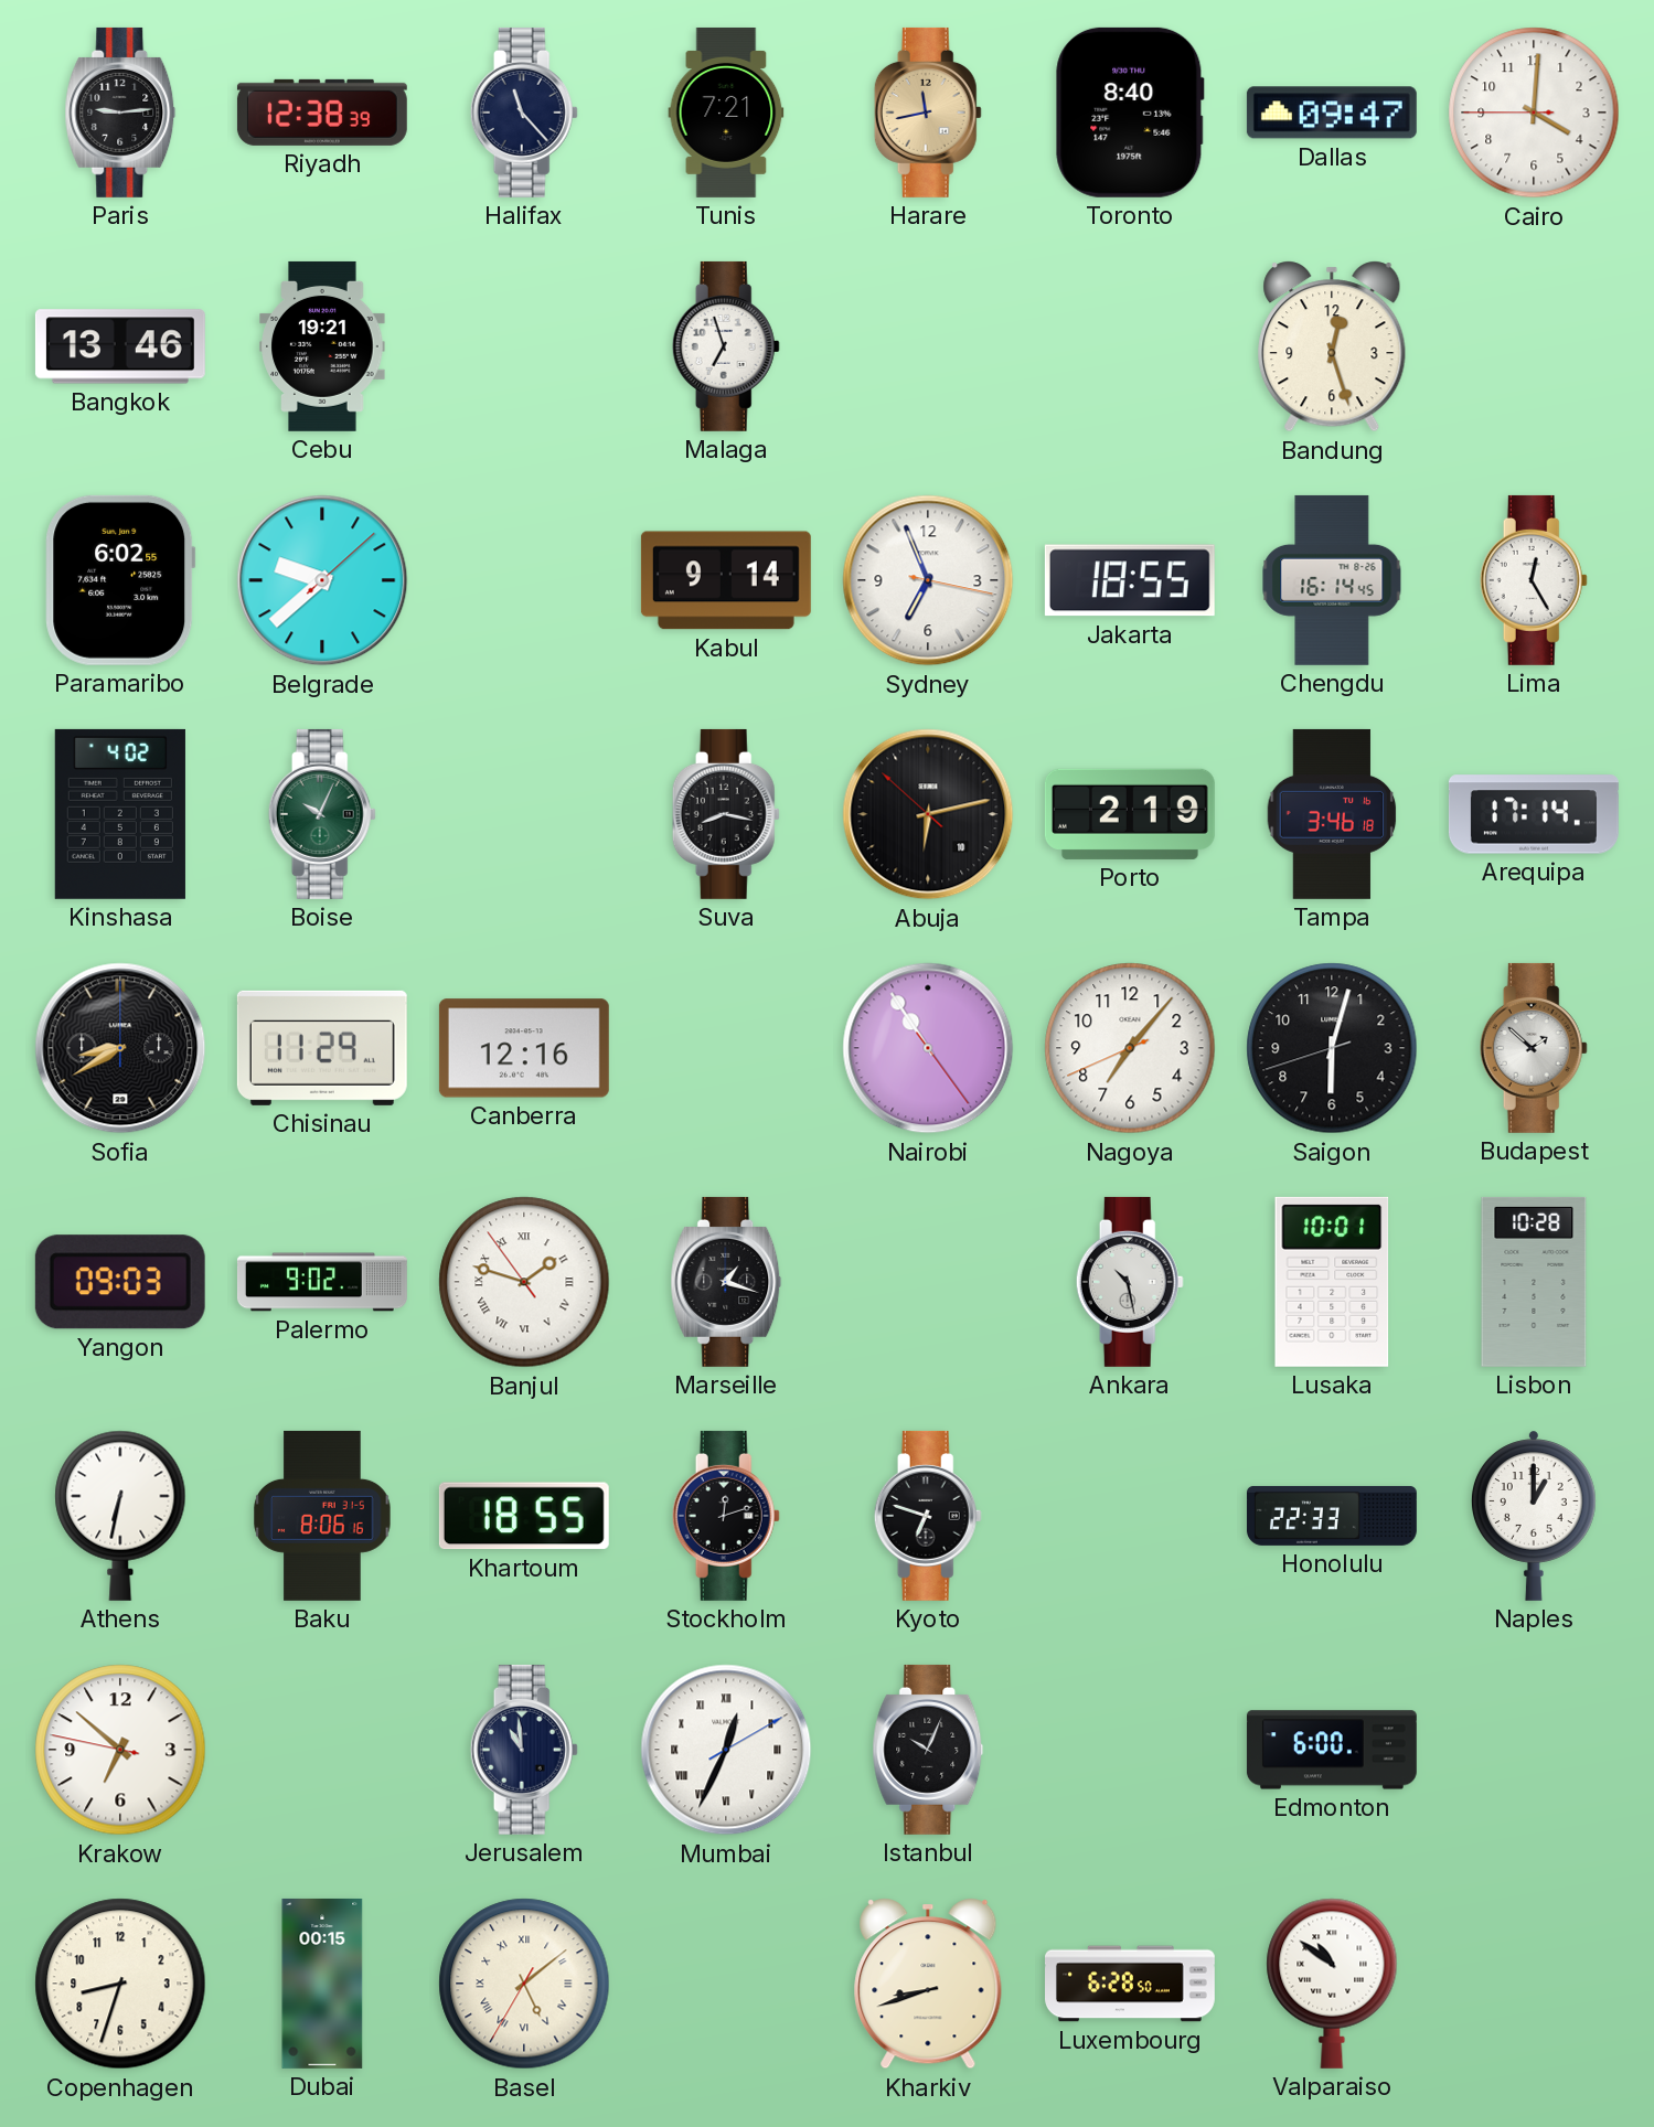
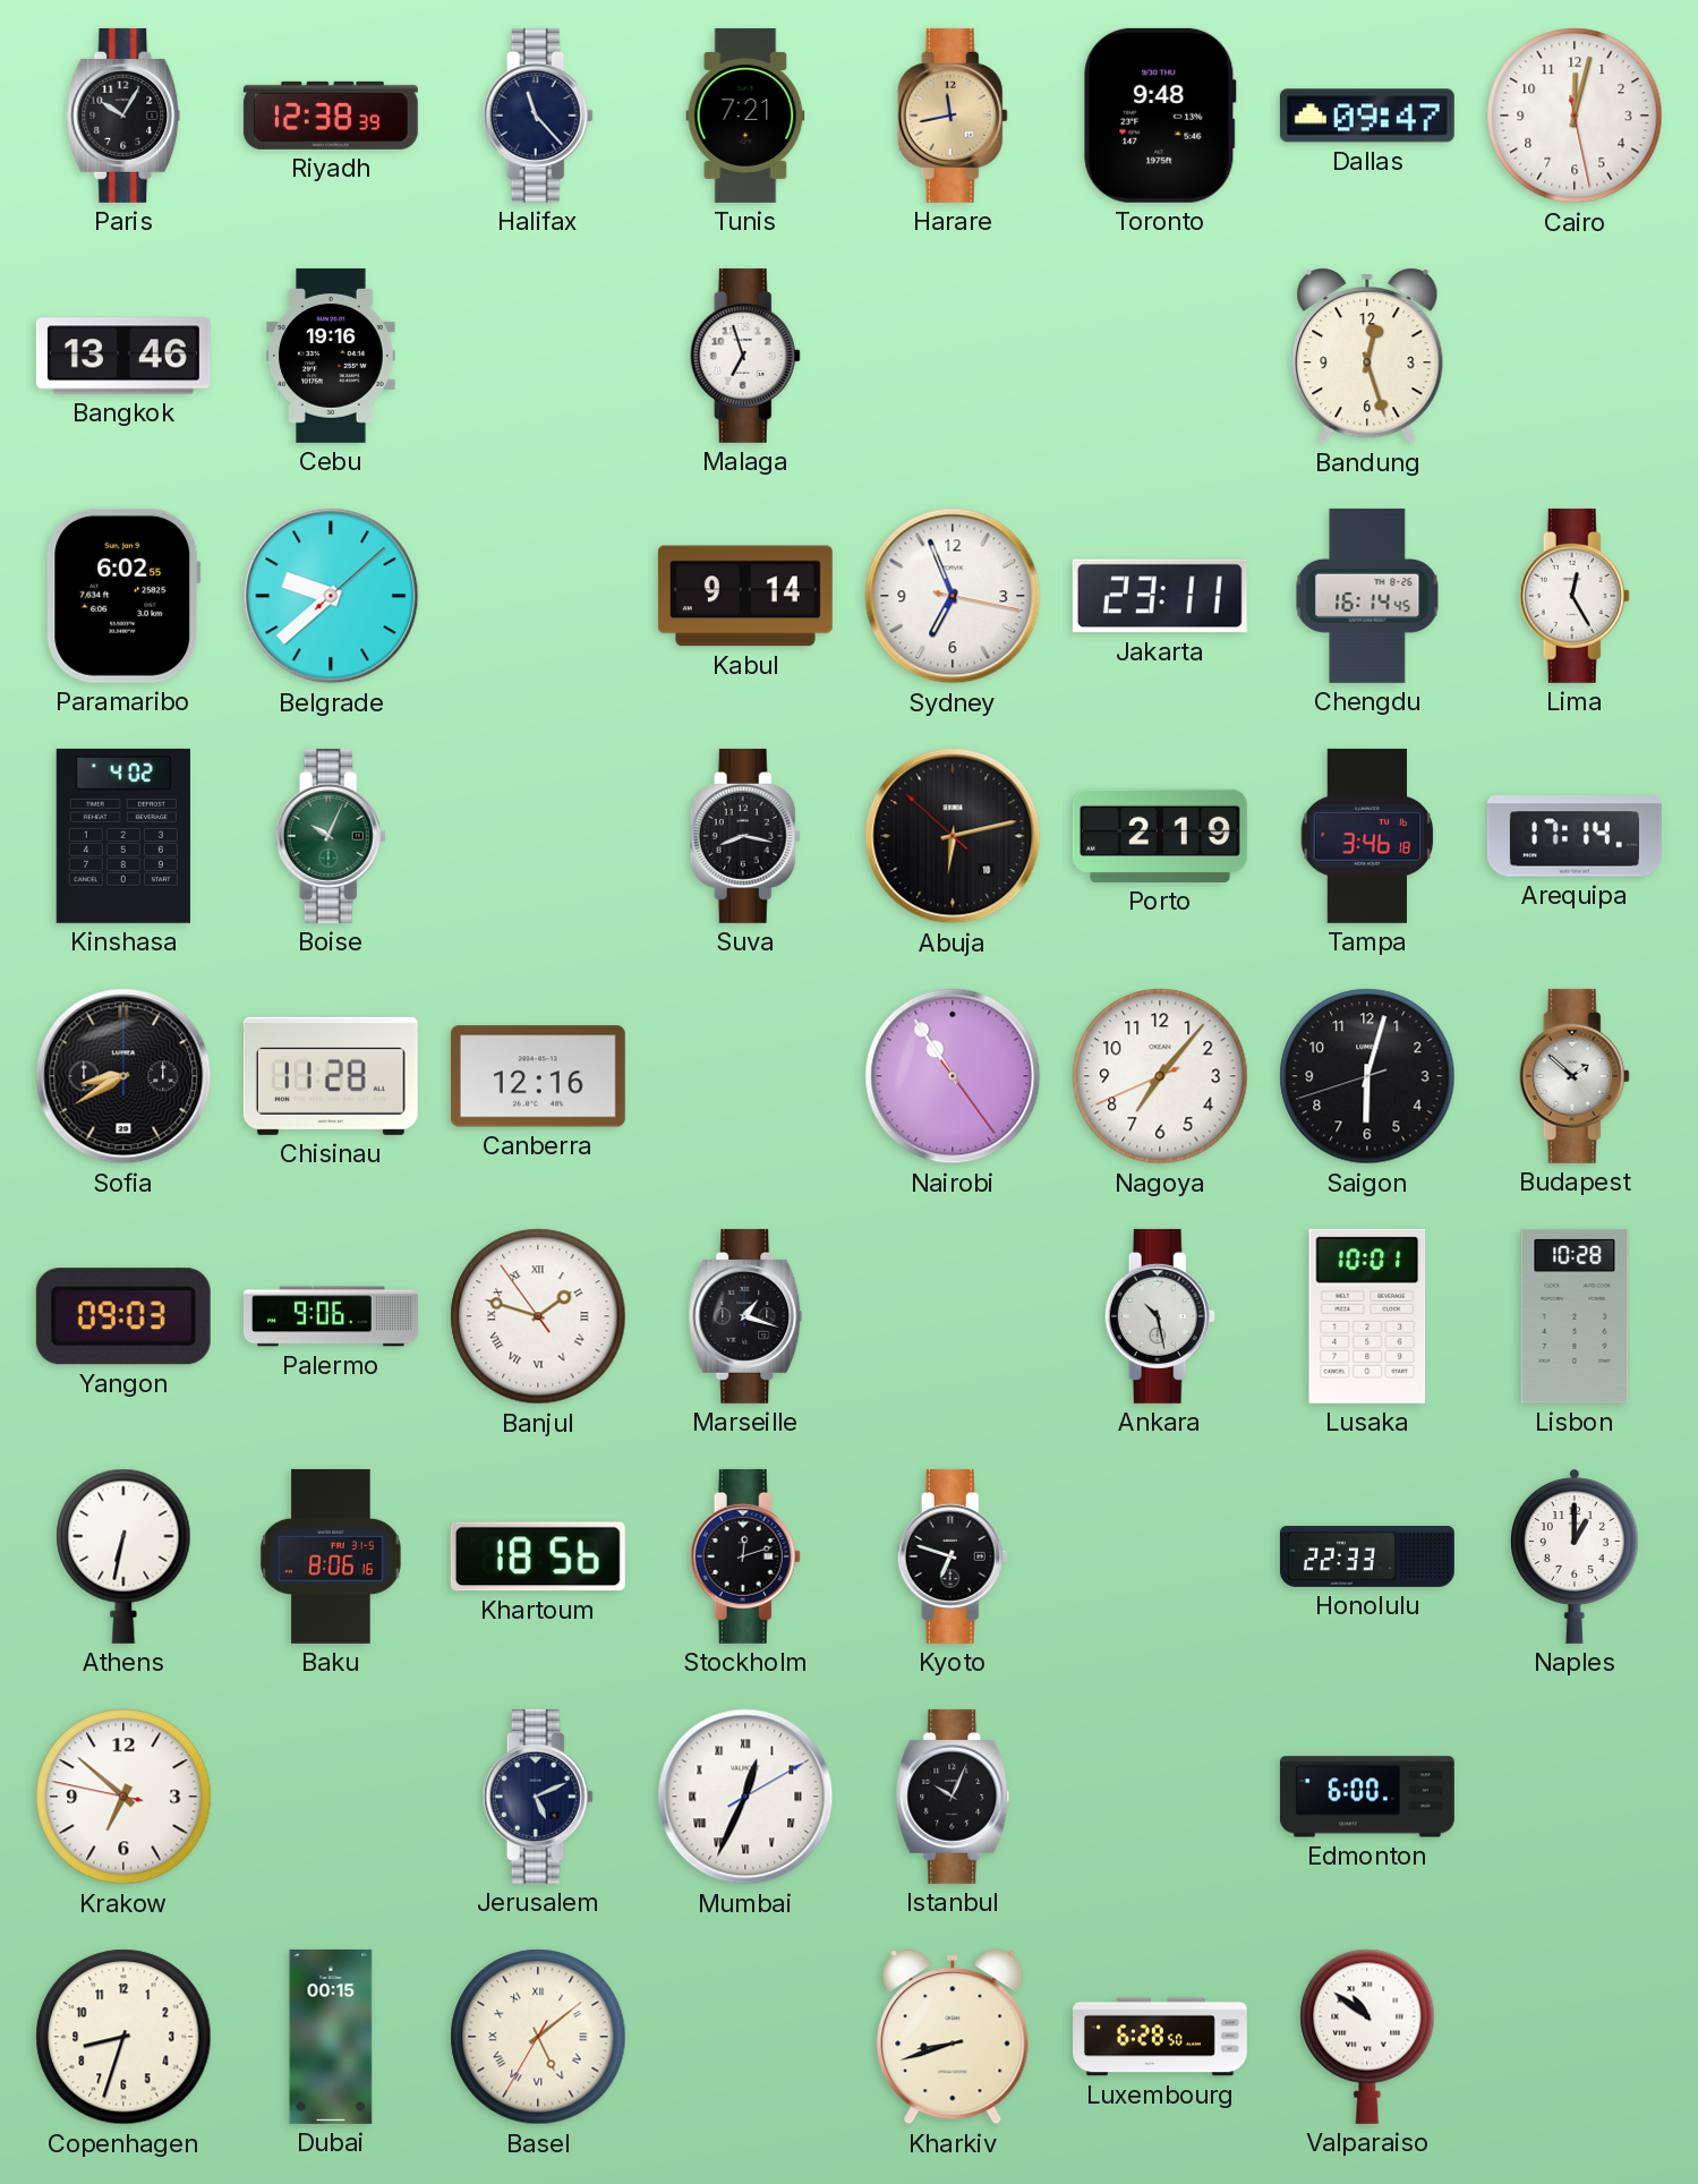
Paris: 9:14 -> 10:05 (123, 116)
Toronto: 8:40 -> 9:48 (1160, 116)
Cairo: 4:00 -> 12:02 (1575, 116)
Cebu: 19:21 -> 19:16 (331, 356)
Jakarta: 18:55 -> 23:11 (1160, 596)
Chisinau: 11:29 -> 11:28 (331, 1076)
Palermo: 9:02 -> 9:06 (331, 1316)
Khartoum: 18:55 -> 18:56 (538, 1556)
Jerusalem: 10:59 -> 5:11 (538, 1797)
